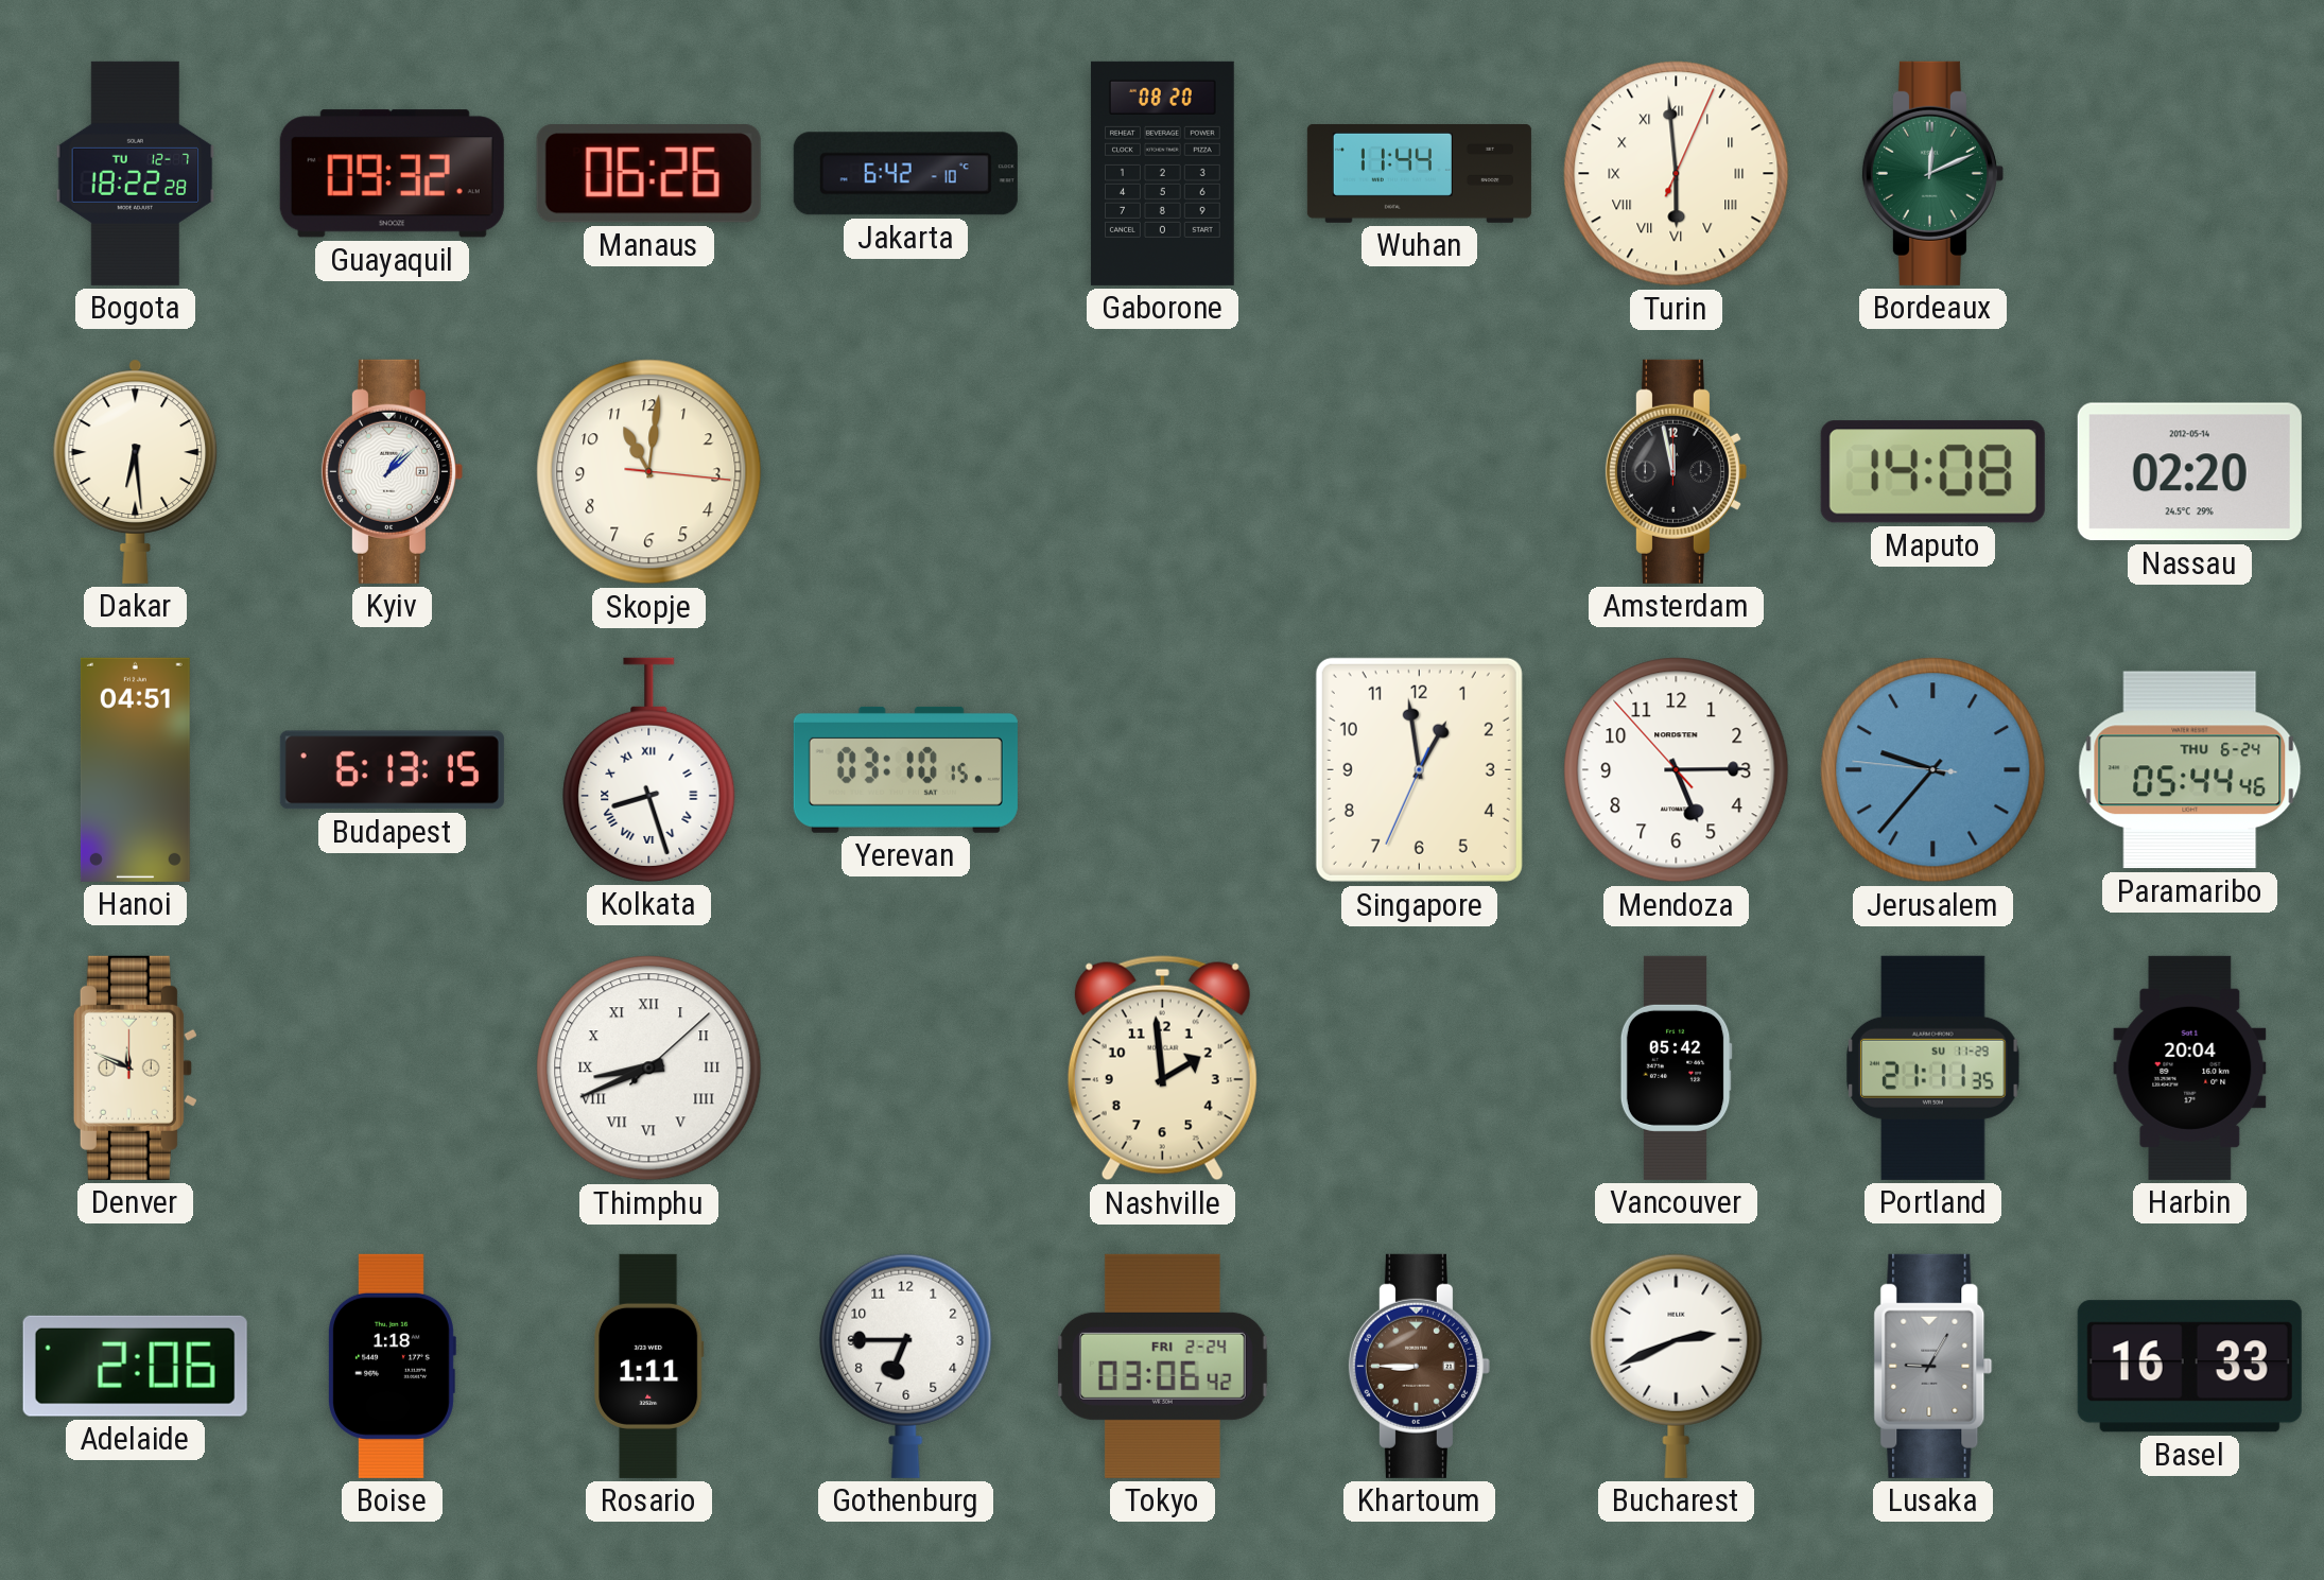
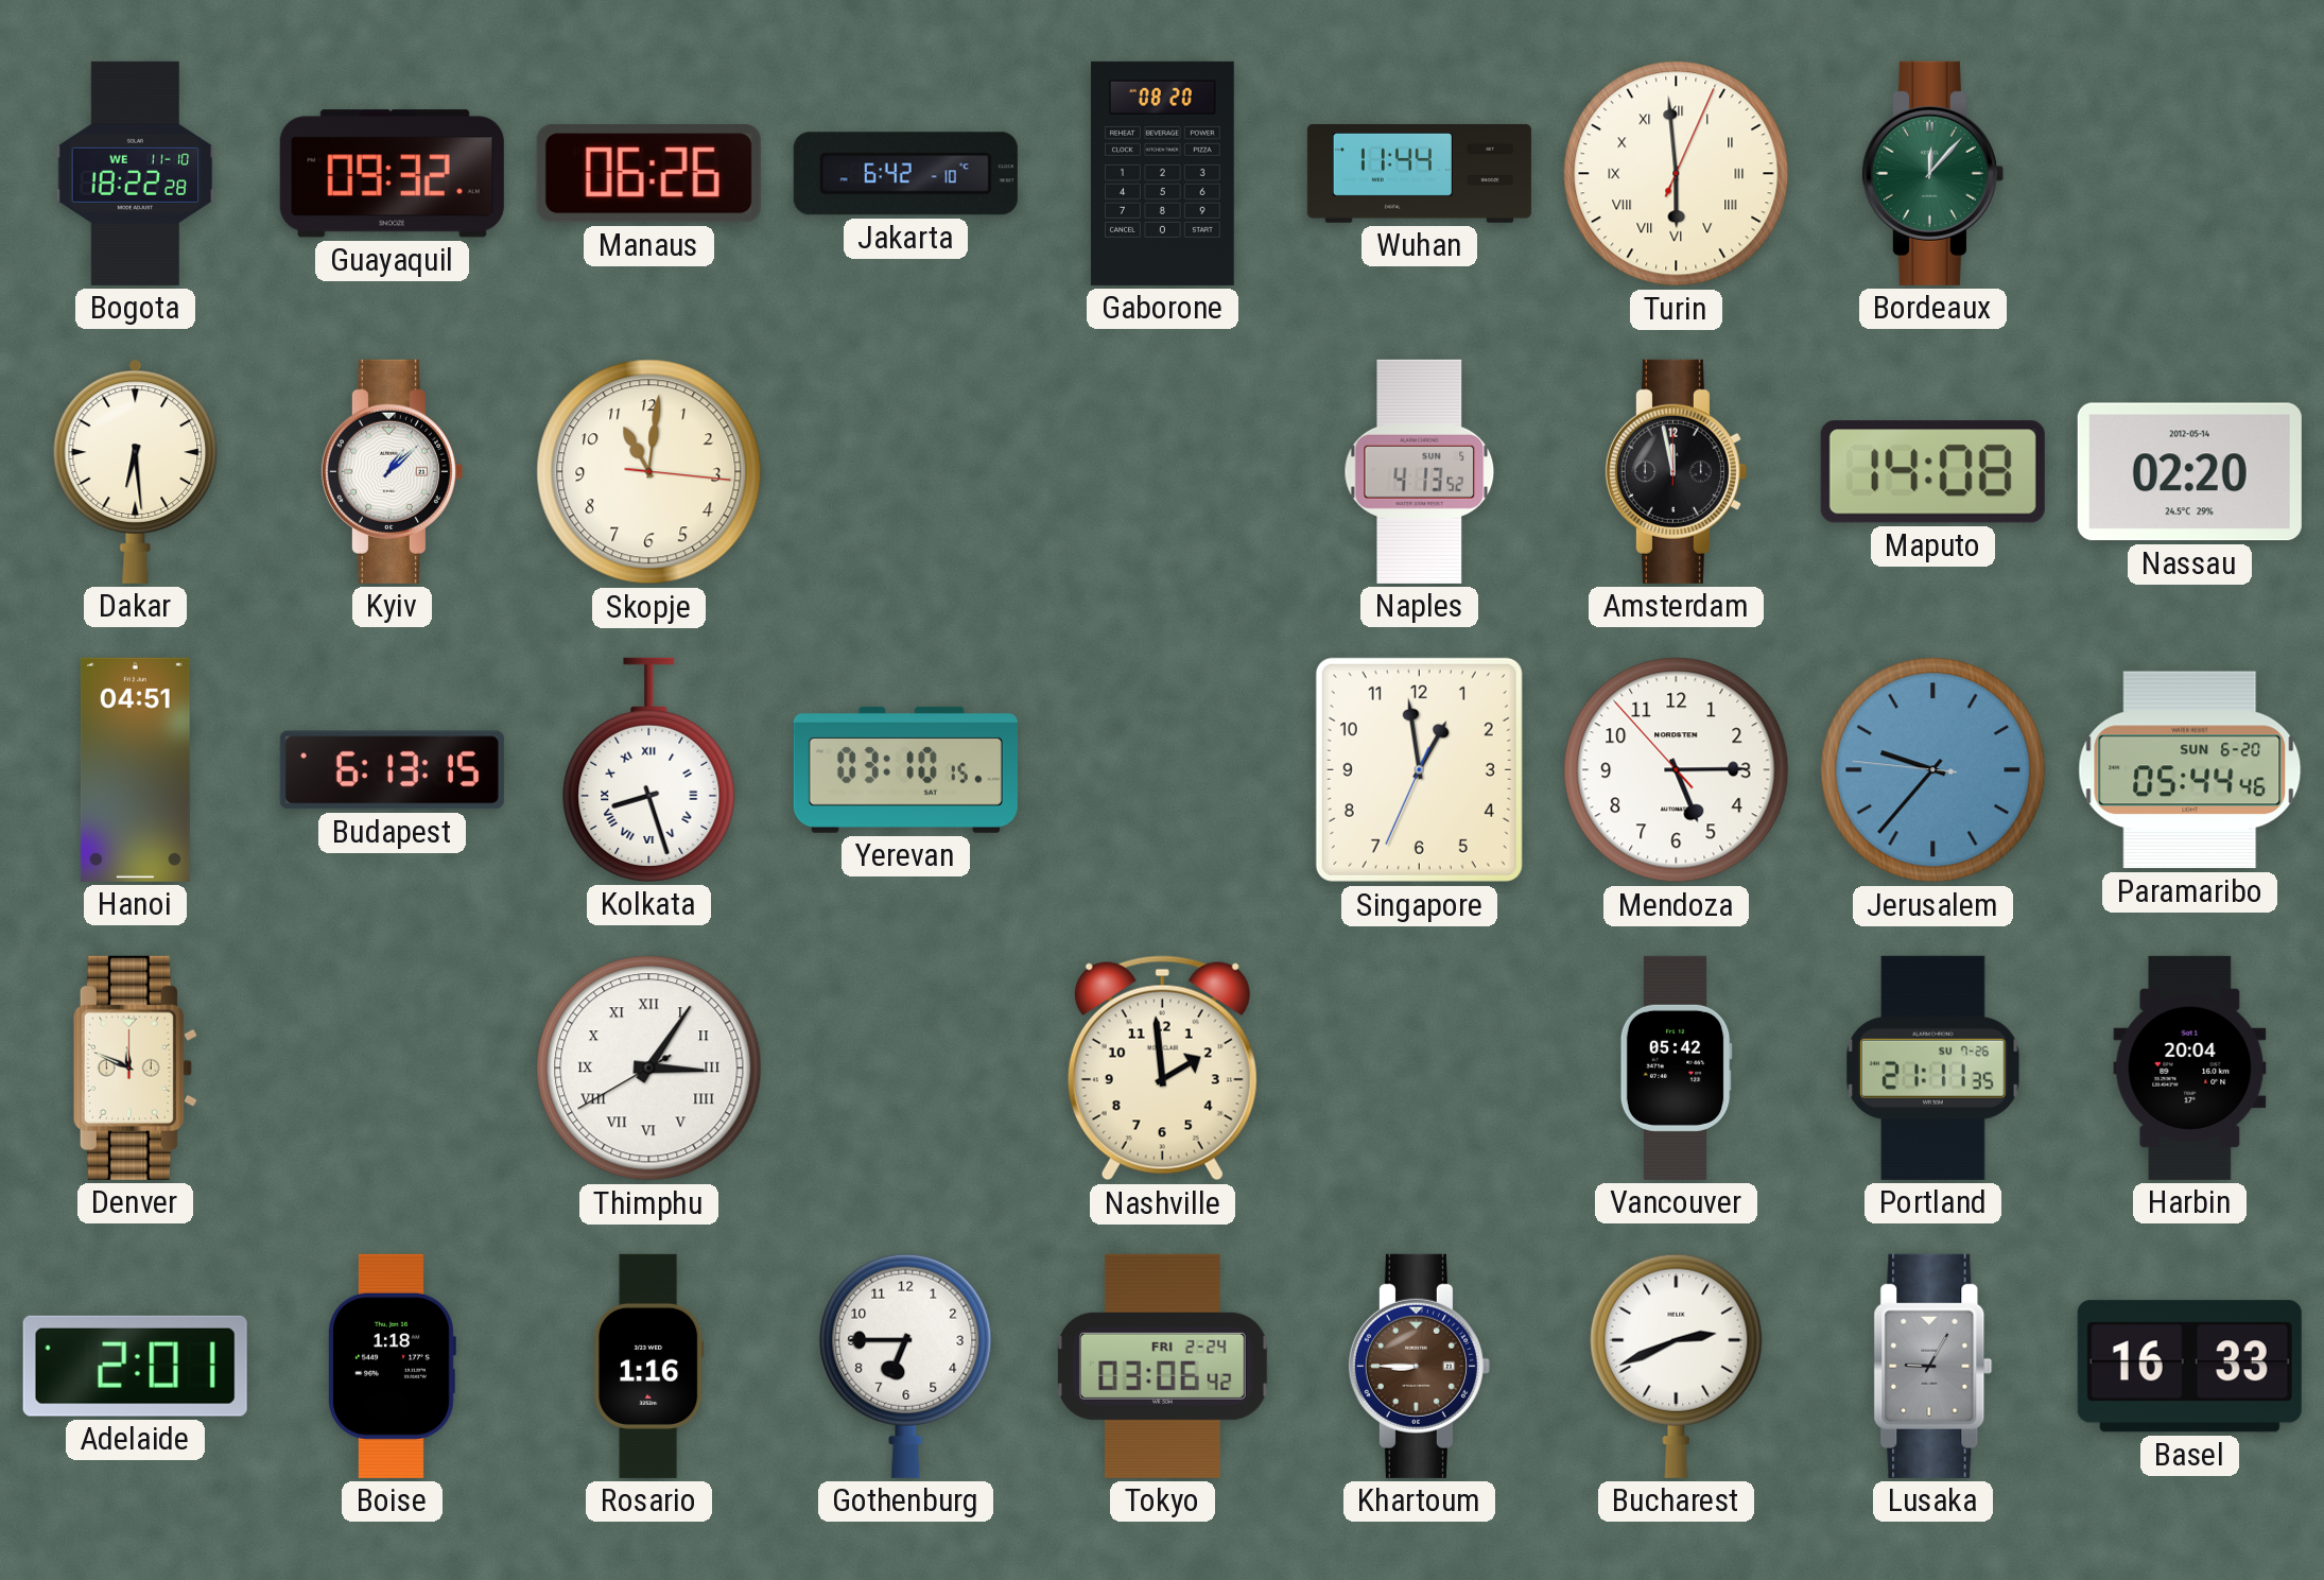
Bogota date: TU 12-7 -> WE 11-10 (136, 173)
Bordeaux: 12:11 -> 12:07 (1932, 173)
Naples: none -> 4:13 (1420, 471)
Paramaribo date: THU 6-24 -> SUN 6-20 (2190, 770)
Thimphu: 8:41 -> 3:05 (649, 1069)
Portland date: SU 11-29 -> SU 7-26 (1933, 1067)
Adelaide: 2:06 -> 2:01 (135, 1366)
Rosario: 1:11 -> 1:16 (649, 1366)
